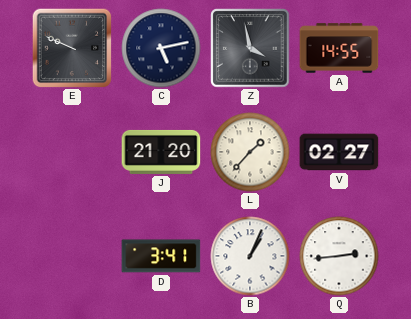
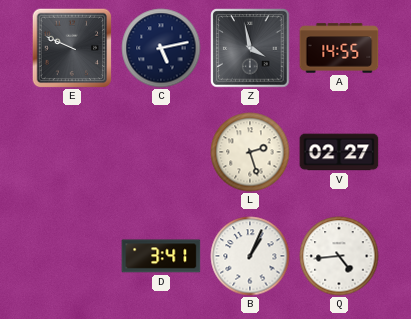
J: 21:20 -> none (161, 152)
L: 1:37 -> 2:27 (250, 152)
Q: 2:44 -> 4:44 (339, 256)
